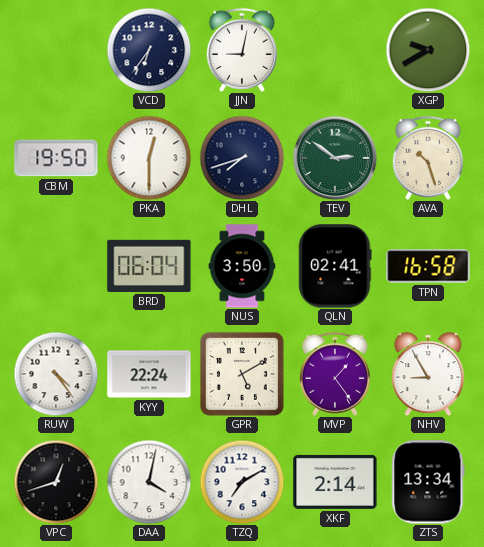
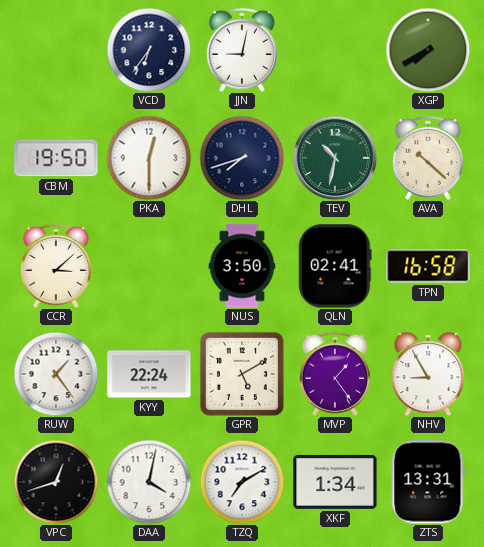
XGP: 9:40 -> 7:40 (428, 50)
TEV: 2:51 -> 10:32 (335, 158)
AVA: 10:27 -> 10:22 (428, 158)
CCR: none -> 3:08 (56, 266)
BRD: 06:04 -> none (149, 266)
RUW: 4:24 -> 1:24 (56, 374)
XKF: 2:14 -> 1:34 (335, 482)
ZTS: 13:34 -> 13:31 (428, 482)
